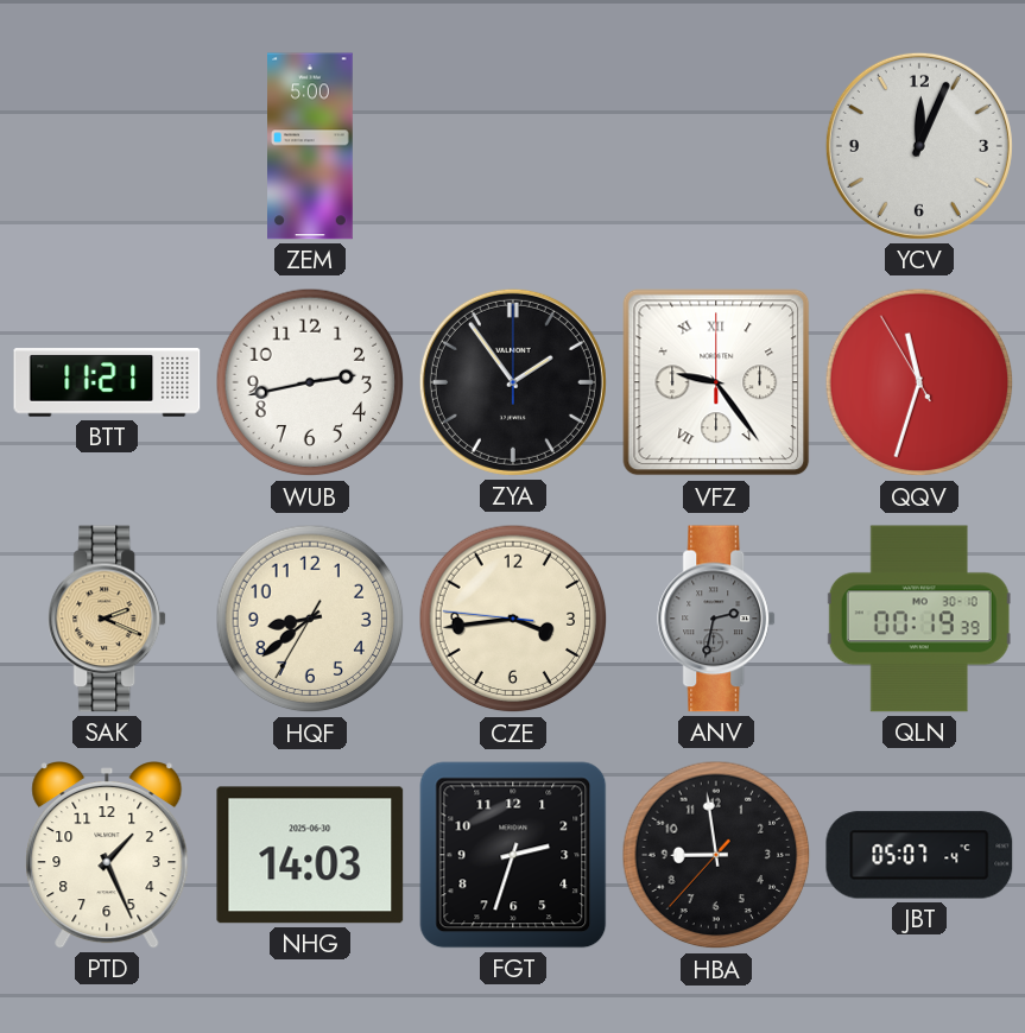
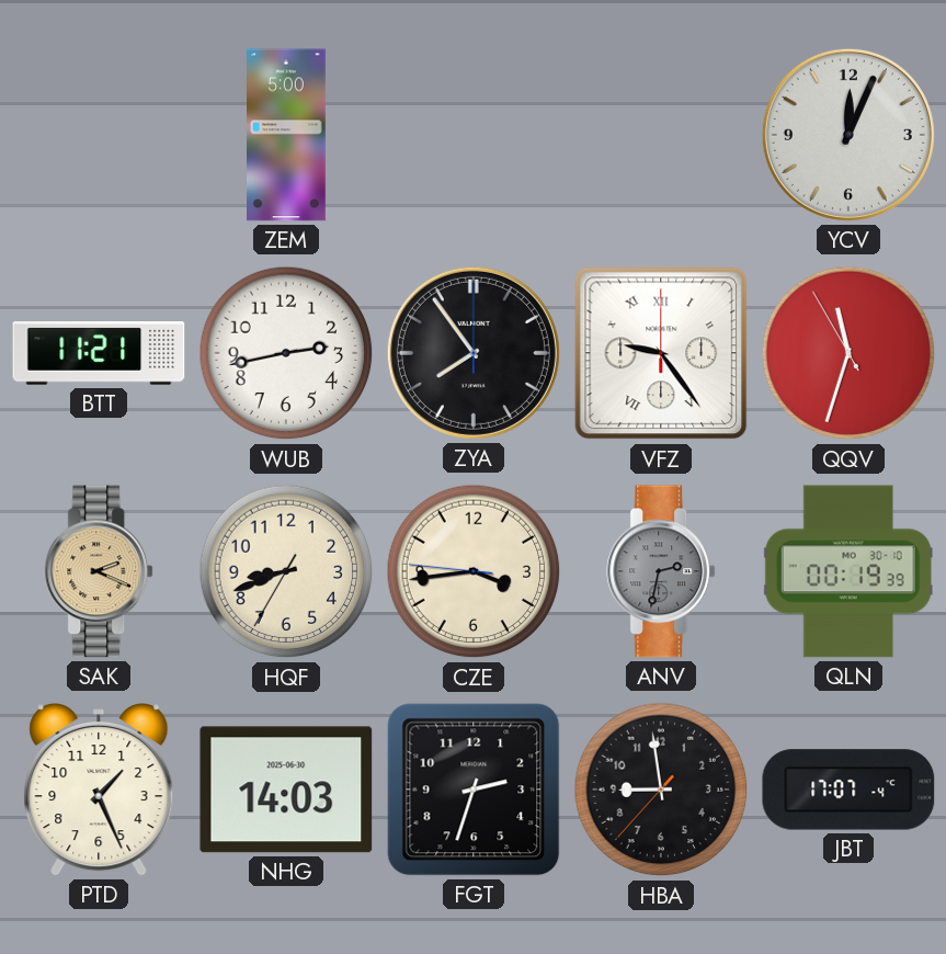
ZYA: 1:54 -> 7:54 (474, 353)
HQF: 8:38 -> 8:41 (286, 571)
JBT: 05:07 -> 17:07 (848, 790)
